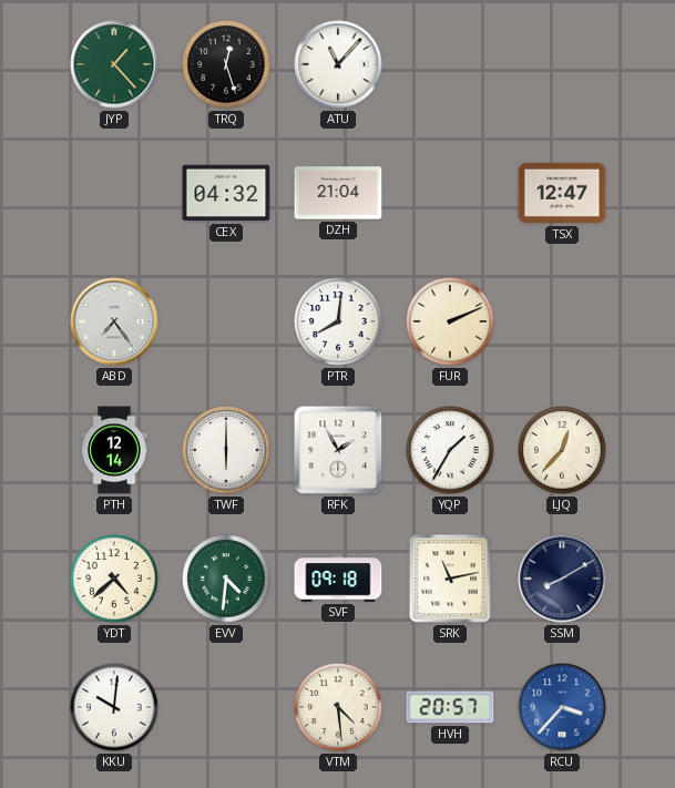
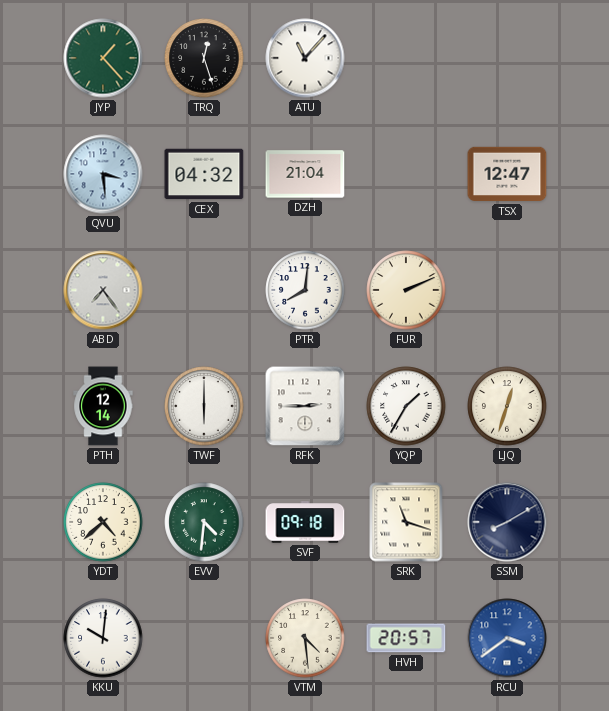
QVU: none -> 3:29 (103, 174)
RFK: 1:55 -> 2:45 (305, 406)
LJQ: 12:37 -> 12:33 (507, 406)
SRK: 11:13 -> 11:18 (406, 522)
RCU: 3:37 -> 3:39 (507, 638)
